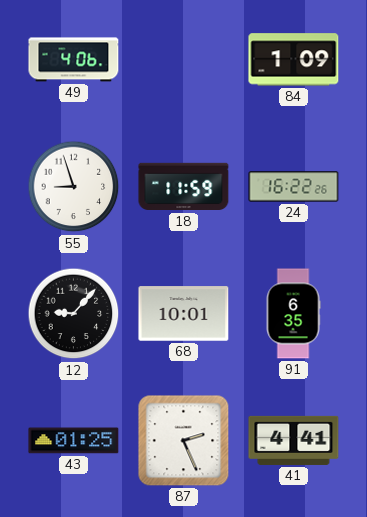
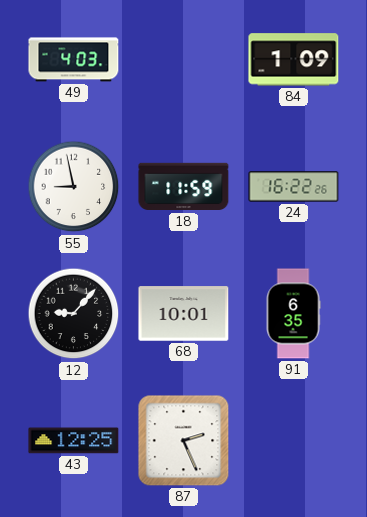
49: 4:06 -> 4:03 (74, 60)
55: 8:57 -> 8:58 (74, 187)
43: 01:25 -> 12:25 (74, 441)
41: 4:41 -> none (294, 440)
